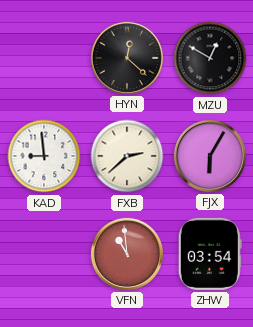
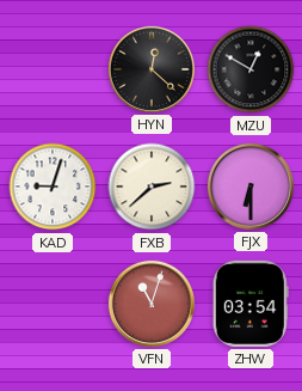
KAD: 8:59 -> 9:03 (53, 187)
FJX: 6:05 -> 6:30 (251, 187)
VFN: 10:59 -> 11:03 (152, 304)
